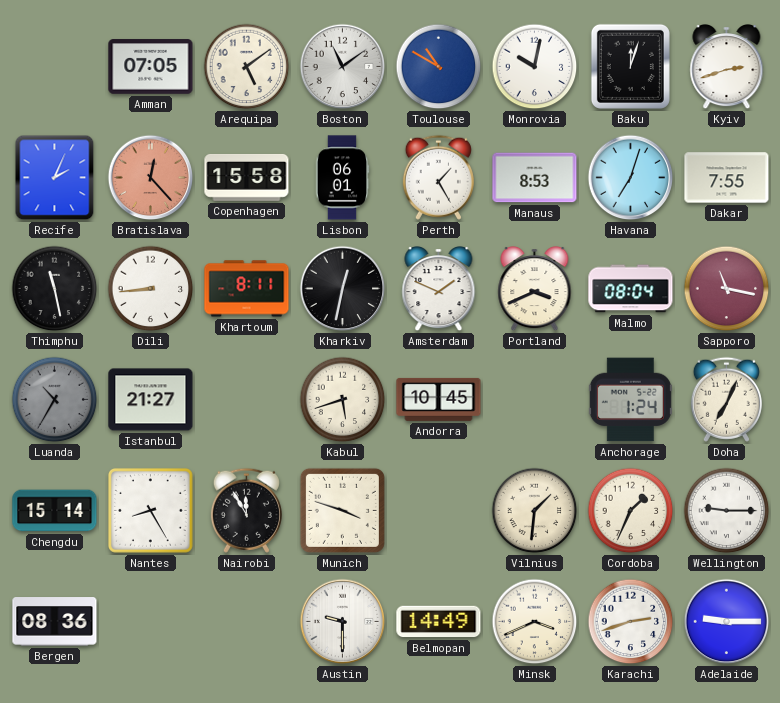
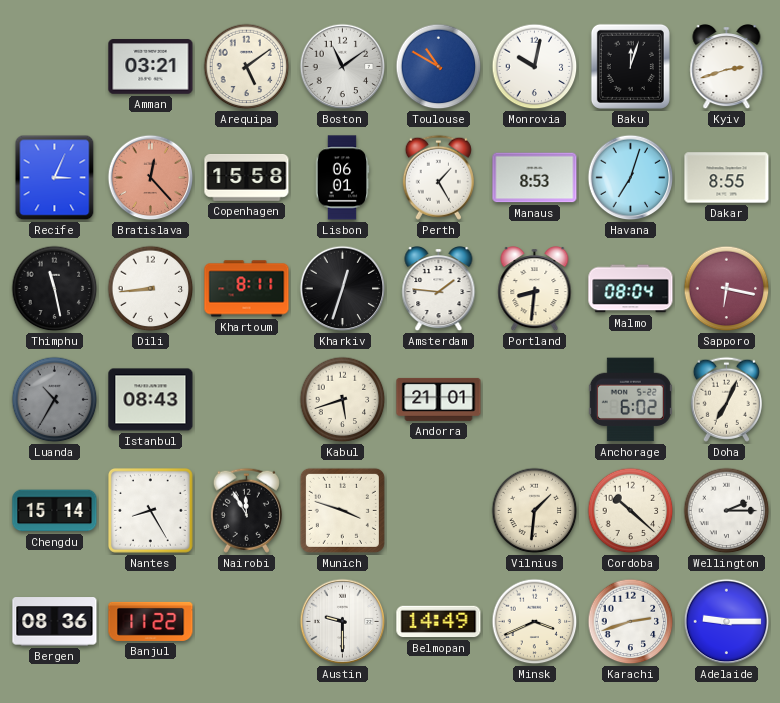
Amman: 07:05 -> 03:21 (151, 67)
Recife: 2:04 -> 3:04 (55, 178)
Dakar: 7:55 -> 8:55 (727, 178)
Kharkiv: 12:32 -> 12:33 (343, 289)
Amsterdam: 1:49 -> 1:46 (439, 290)
Portland: 3:41 -> 8:31 (535, 290)
Sapporo: 11:17 -> 6:17 (727, 289)
Istanbul: 21:27 -> 08:43 (151, 400)
Andorra: 10:45 -> 21:01 (439, 399)
Anchorage: 1:24 -> 6:02 (630, 400)
Cordoba: 1:34 -> 10:22 (631, 511)
Wellington: 9:15 -> 2:15 (727, 511)
Banjul: none -> 11:22 (151, 621)
